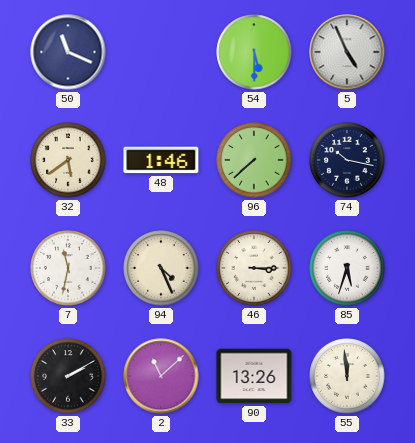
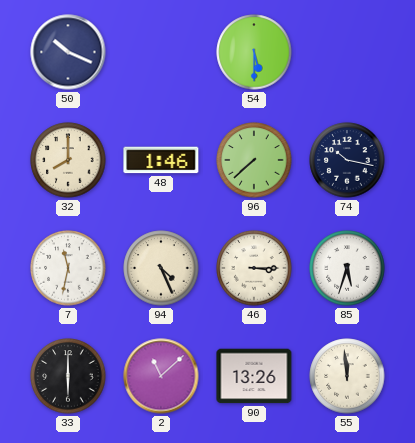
50: 11:19 -> 10:19 (68, 52)
5: 4:56 -> none (347, 52)
32: 5:39 -> 8:00 (68, 160)
33: 2:10 -> 6:00 (68, 376)
